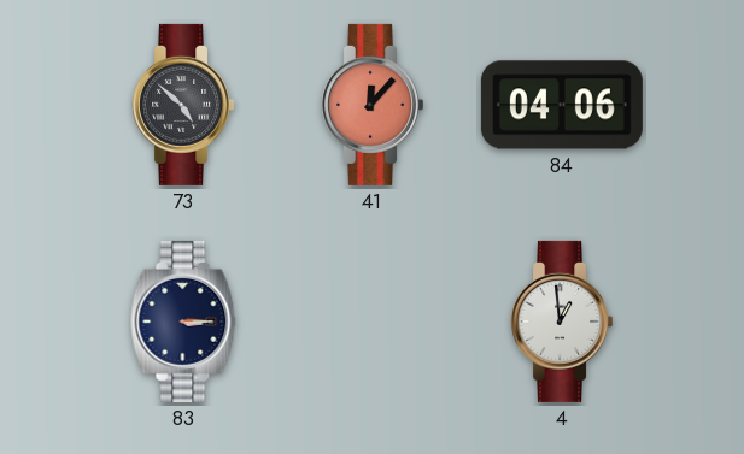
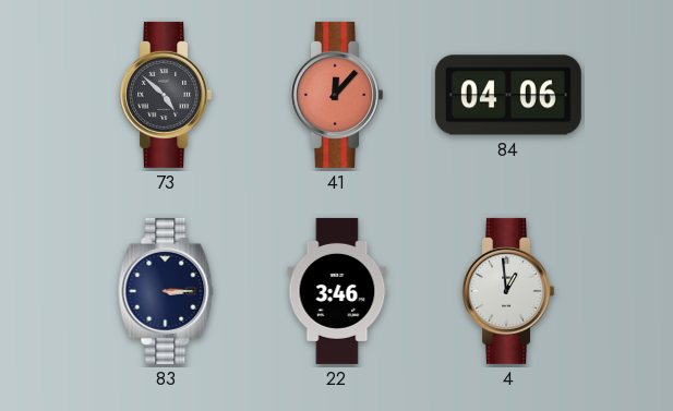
22: none -> 3:46 (337, 291)
